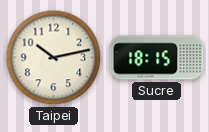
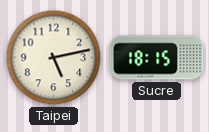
Taipei: 10:13 -> 5:13 (54, 58)
